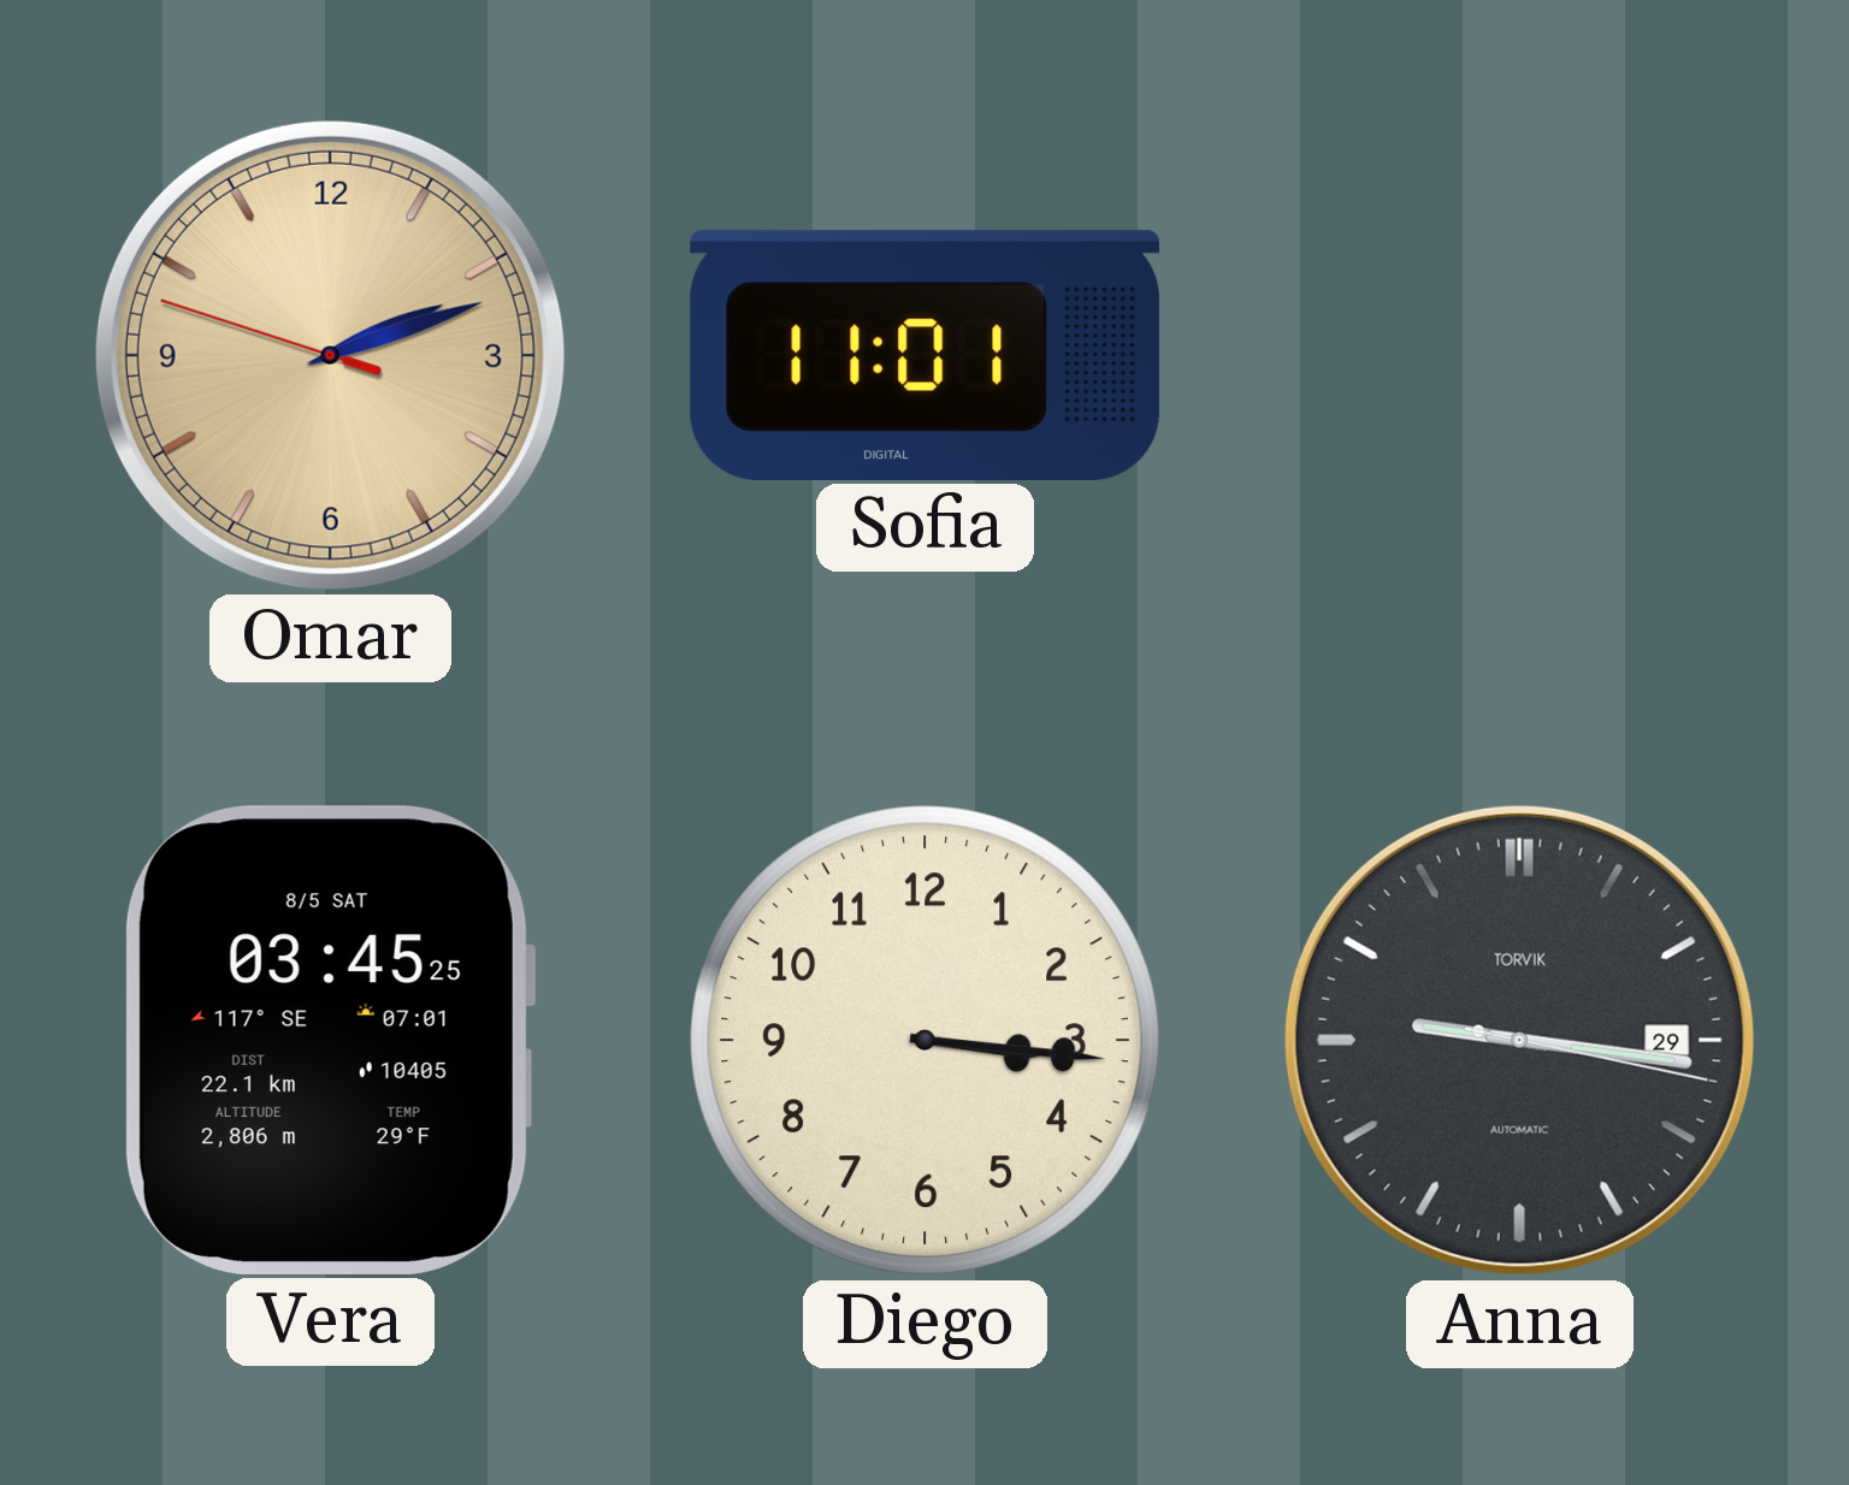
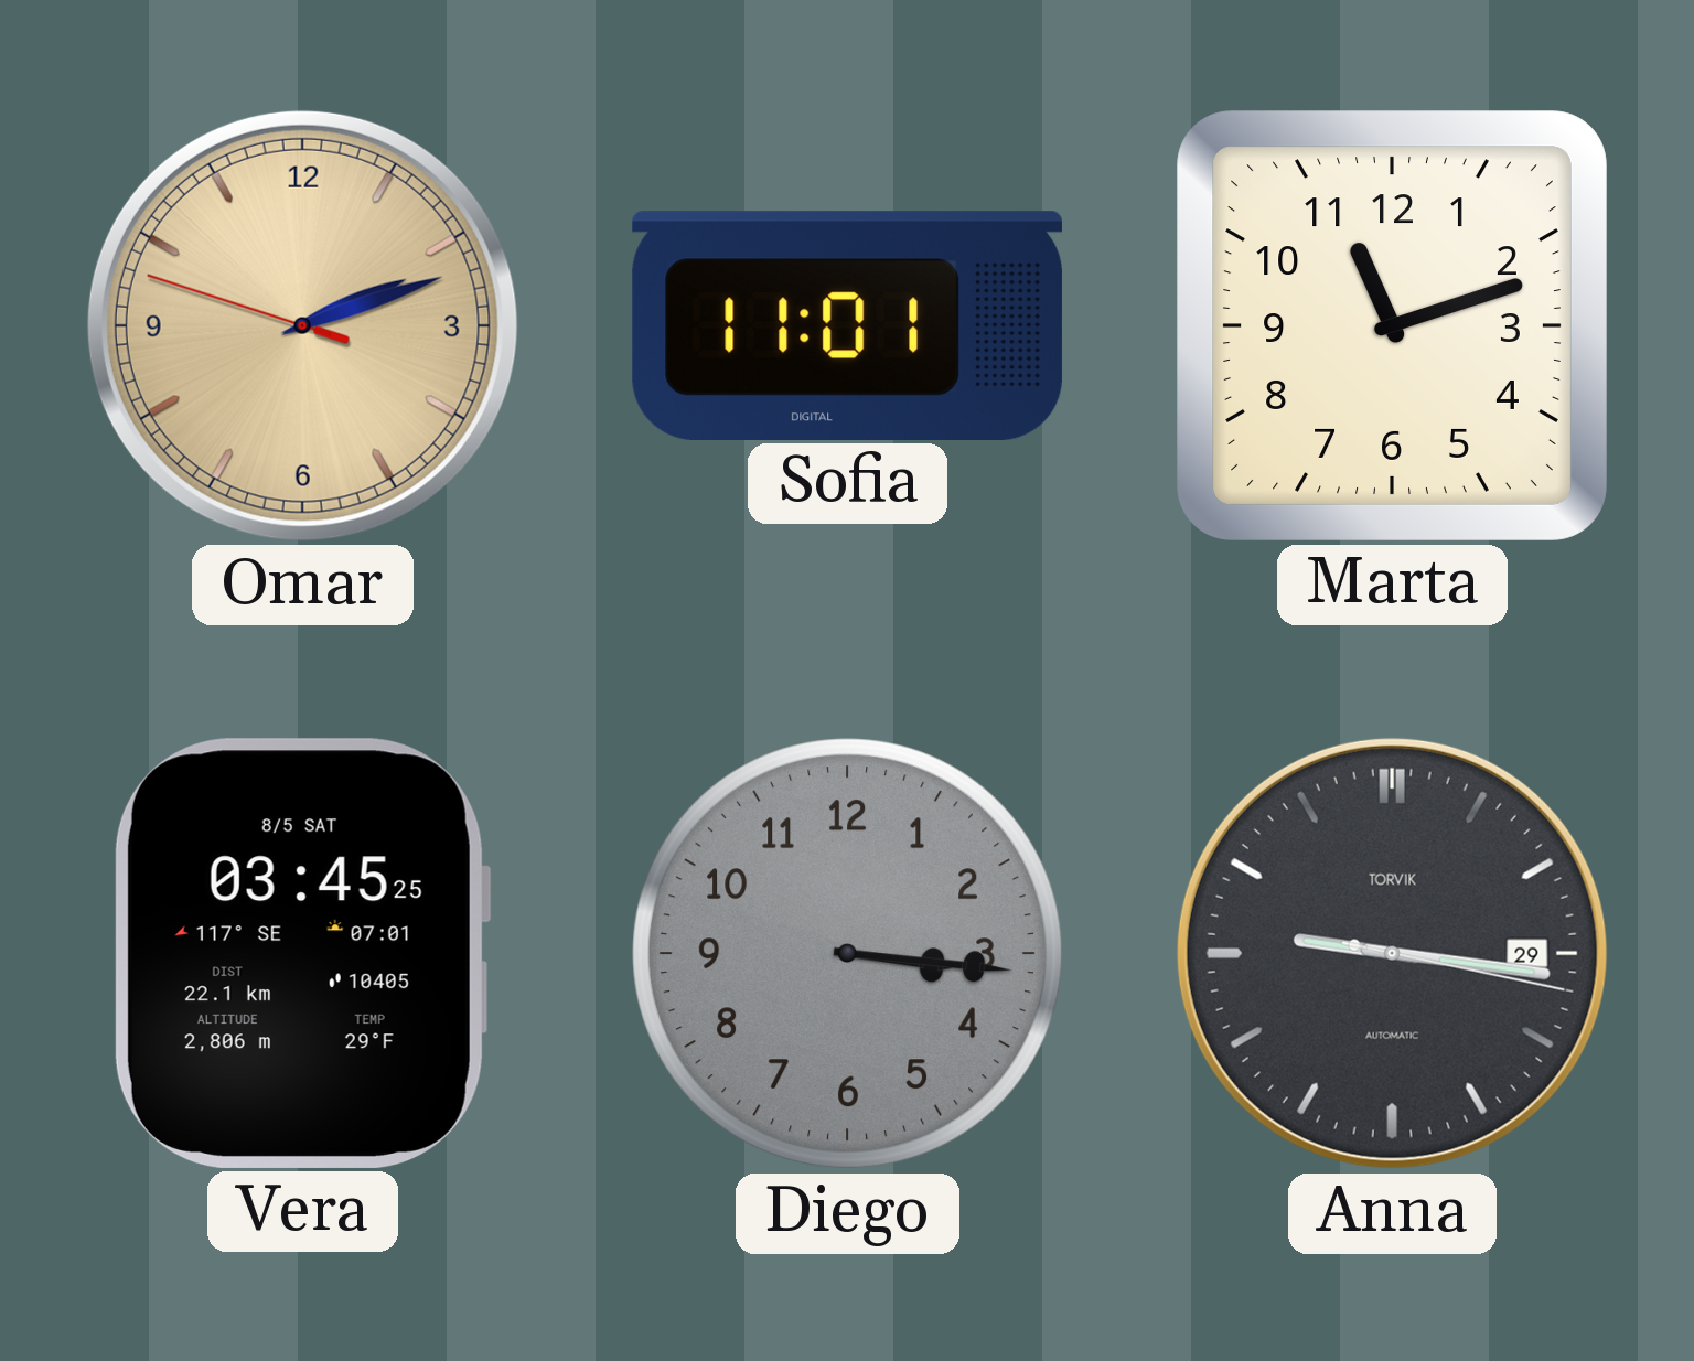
Marta: none -> 11:12 (1392, 325)
Diego dial: cream -> grey (848, 954)
